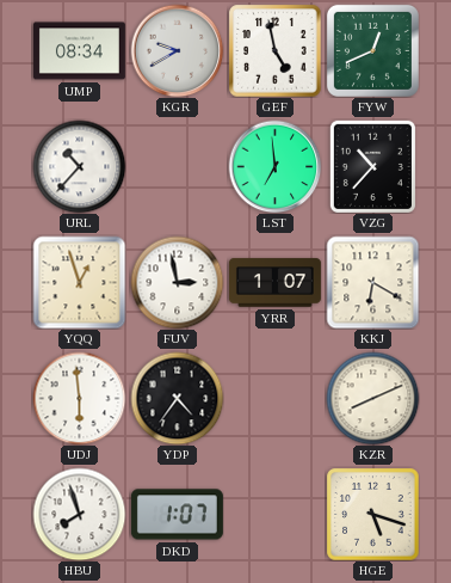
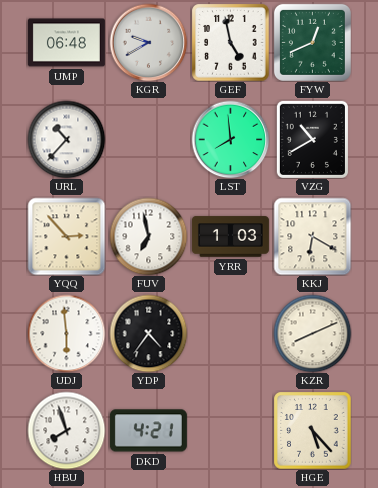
UMP: 08:34 -> 06:48 (66, 43)
LST: 6:59 -> 7:59 (230, 139)
VZG: 10:37 -> 10:40 (312, 139)
YQQ: 12:57 -> 2:53 (66, 236)
FUV: 2:58 -> 6:58 (148, 236)
YRR: 1:07 -> 1:03 (230, 237)
DKD: 1:07 -> 4:21 (148, 431)
HGE: 5:18 -> 5:23 (312, 430)
